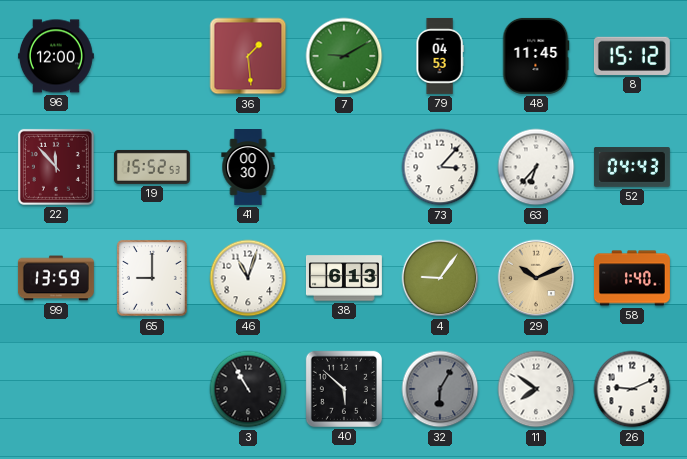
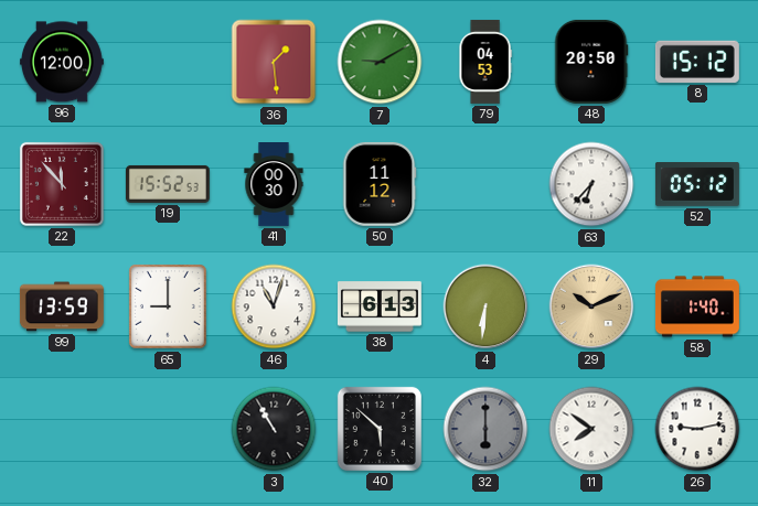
48: 11:45 -> 20:50 (591, 62)
50: none -> 11:12 (380, 184)
73: 3:07 -> none (440, 167)
52: 04:43 -> 05:12 (697, 185)
4: 9:06 -> 6:31 (485, 306)
32: 6:05 -> 6:00 (485, 429)
26: 9:11 -> 9:13 (697, 429)
